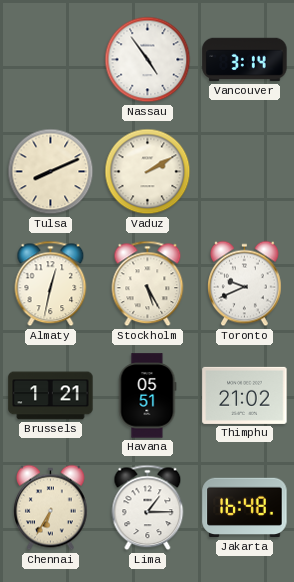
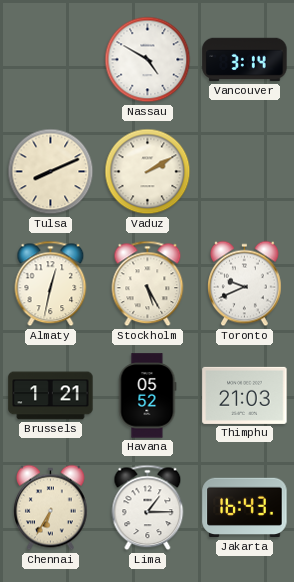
Nassau: 4:54 -> 4:50 (148, 60)
Havana: 05:51 -> 05:52 (147, 396)
Thimphu: 21:02 -> 21:03 (245, 395)
Jakarta: 16:48 -> 16:43 (245, 508)
